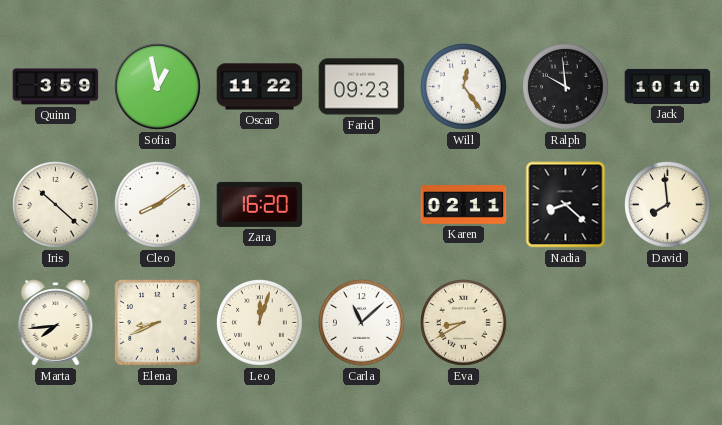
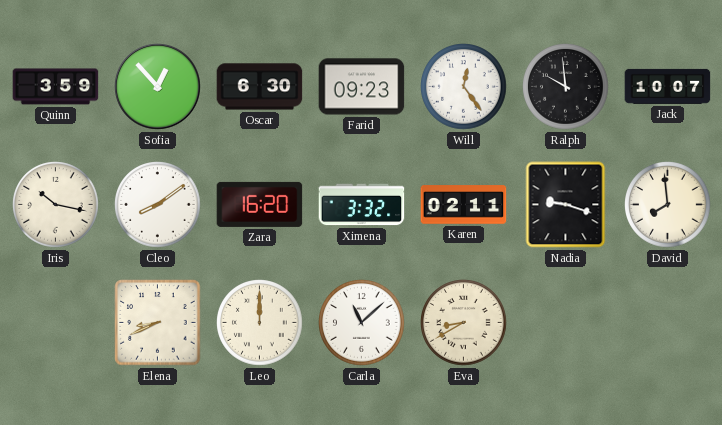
Sofia: 12:58 -> 12:53 (158, 87)
Oscar: 11:22 -> 6:30 (260, 87)
Jack: 10:10 -> 10:07 (668, 86)
Iris: 10:22 -> 10:17 (56, 205)
Ximena: none -> 3:32 (362, 205)
Nadia: 8:22 -> 9:18 (566, 205)
Marta: 7:44 -> none (56, 323)
Leo: 12:03 -> 12:00 (260, 323)
